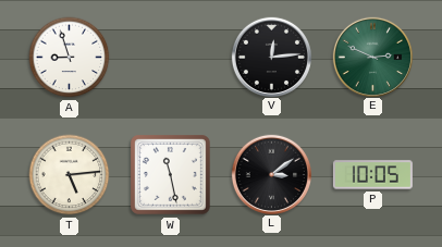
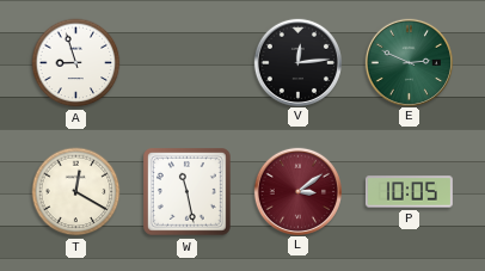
T: 5:14 -> 12:20 (76, 192)
L dial: black -> burgundy (297, 191)
